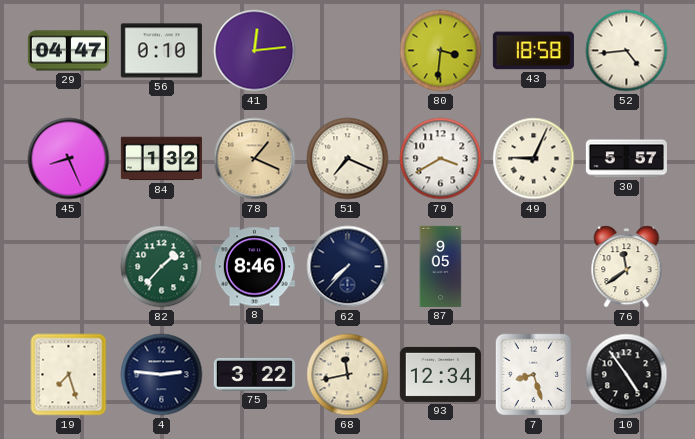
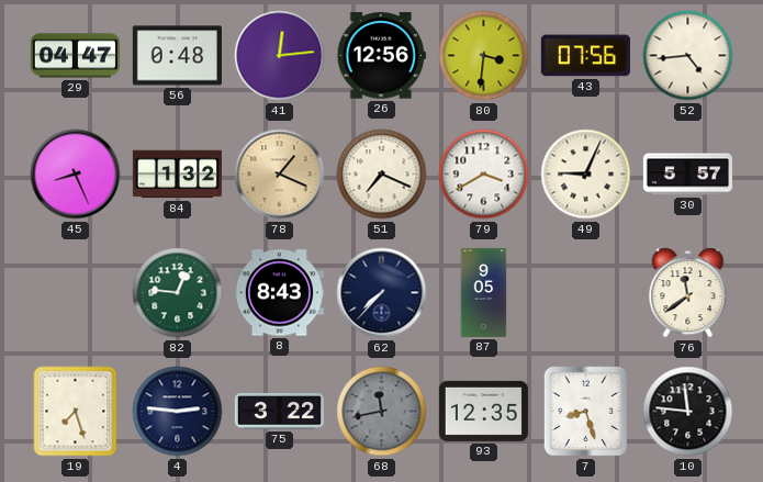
56: 0:10 -> 0:48 (177, 56)
26: none -> 12:56 (381, 56)
43: 18:58 -> 07:56 (585, 56)
82: 1:37 -> 12:46 (178, 293)
8: 8:46 -> 8:43 (279, 293)
68 dial: cream -> grey (382, 412)
93: 12:34 -> 12:35 (483, 411)
10: 4:54 -> 11:46 (688, 412)
